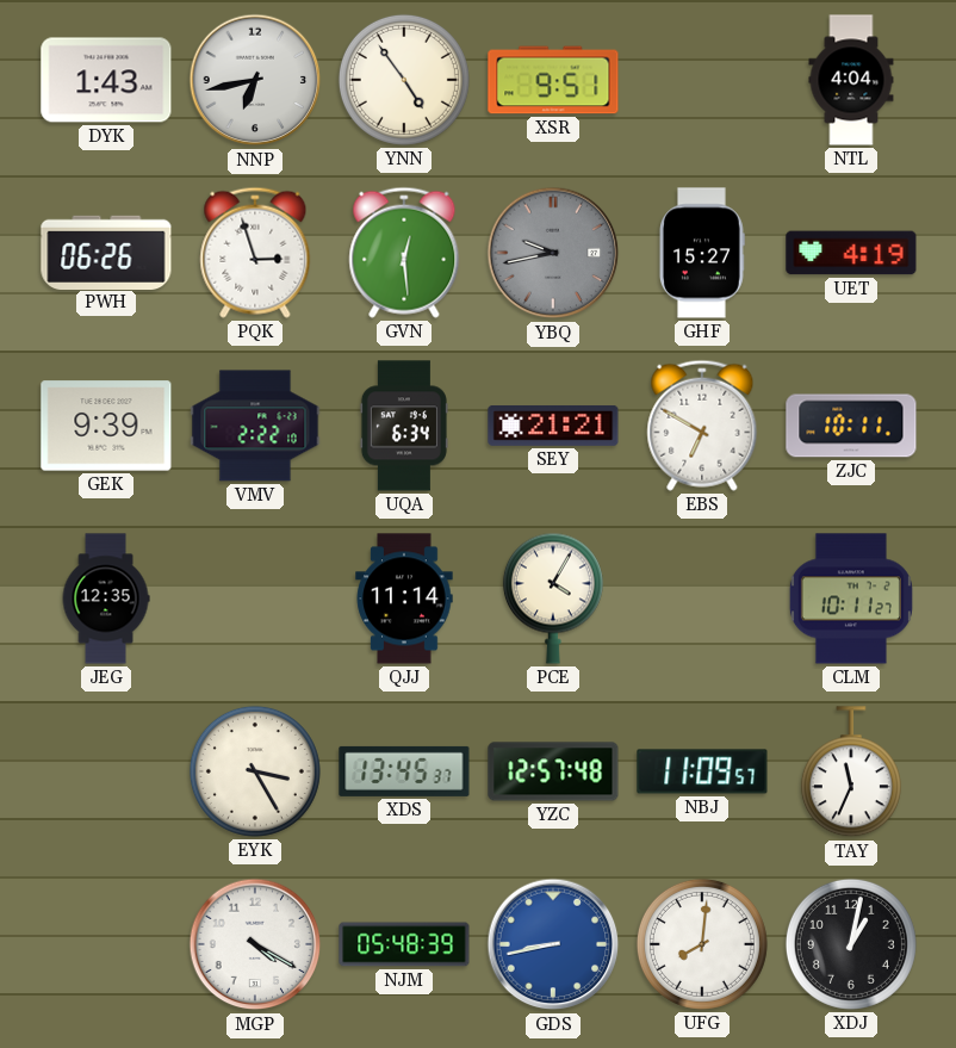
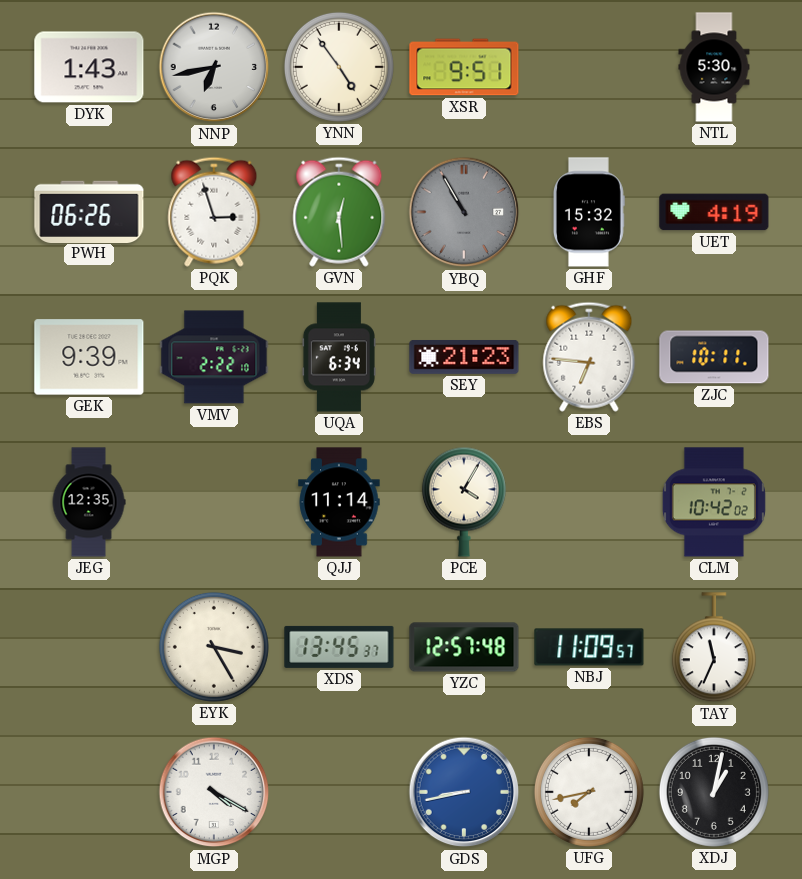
NTL: 4:04 -> 5:30 (714, 67)
YBQ: 9:43 -> 10:55 (464, 212)
GHF: 15:27 -> 15:32 (589, 212)
SEY: 21:21 -> 21:23 (464, 357)
EBS: 6:50 -> 6:46 (589, 357)
CLM: 10:11 -> 10:42 (714, 502)
NJM: 05:48 -> none (404, 944)
UFG: 8:01 -> 7:43 (589, 792)
